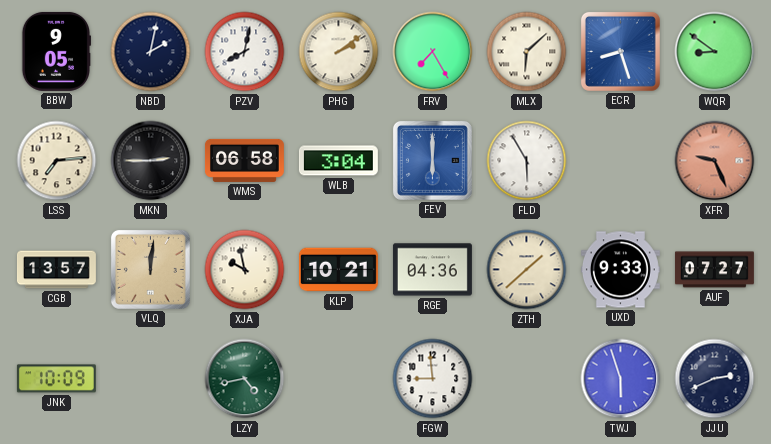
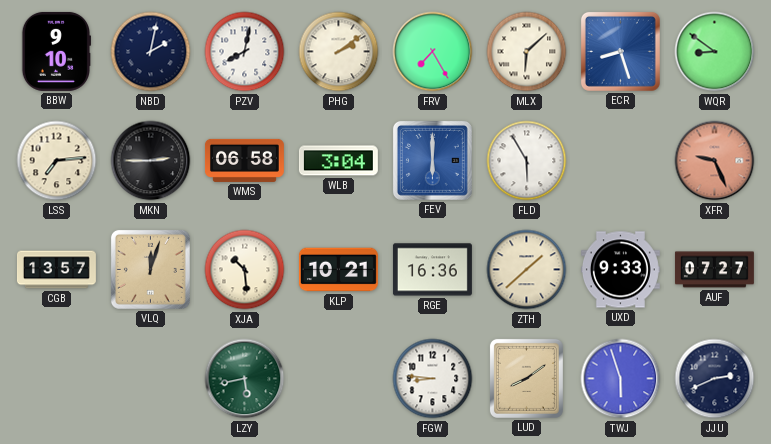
BBW: 9:05 -> 9:10 (56, 51)
VLQ: 12:01 -> 12:03 (150, 269)
XJA: 9:58 -> 10:29 (245, 270)
RGE: 04:36 -> 16:36 (432, 270)
JNK: 10:09 -> none (56, 379)
LZY: 4:43 -> 5:43 (245, 379)
FGW: 8:59 -> 8:46 (433, 379)
LUD: none -> 8:09 (526, 378)
